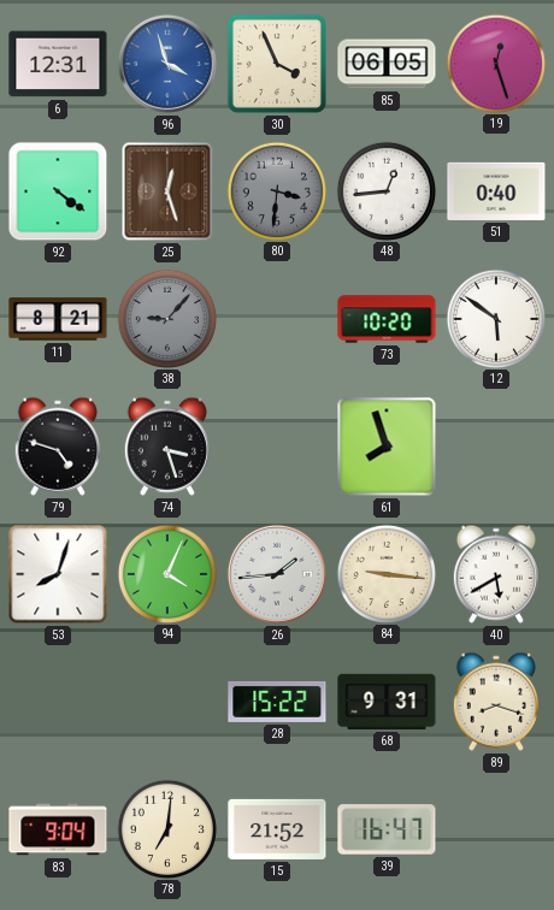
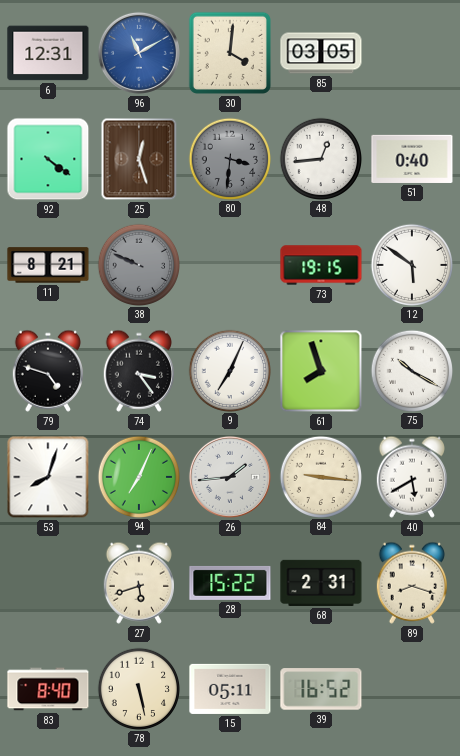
96: 3:57 -> 11:10 (139, 53)
30: 3:56 -> 4:01 (230, 53)
85: 06:05 -> 03:05 (321, 53)
19: 12:27 -> none (495, 63)
38: 9:07 -> 9:49 (138, 264)
73: 10:20 -> 19:15 (321, 265)
74: 3:27 -> 3:24 (139, 371)
9: none -> 7:04 (229, 370)
75: none -> 10:20 (411, 370)
94: 4:04 -> 7:04 (138, 476)
27: none -> 5:42 (139, 583)
68: 9:31 -> 2:31 (321, 583)
83: 9:04 -> 8:40 (48, 689)
78: 7:01 -> 5:28 (138, 688)
15: 21:52 -> 05:11 (230, 689)
39: 16:47 -> 16:52 (321, 689)
